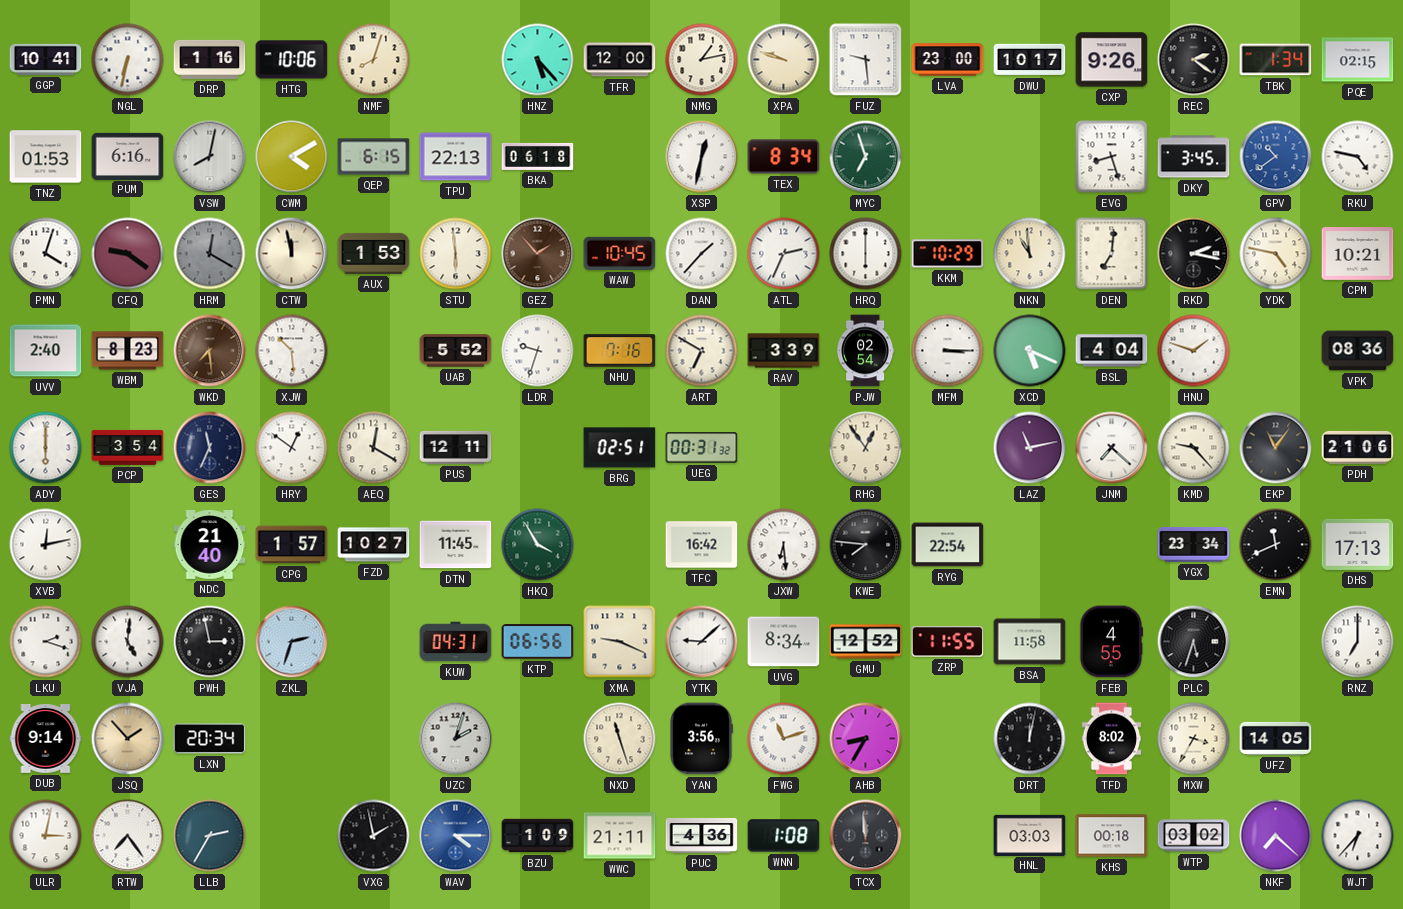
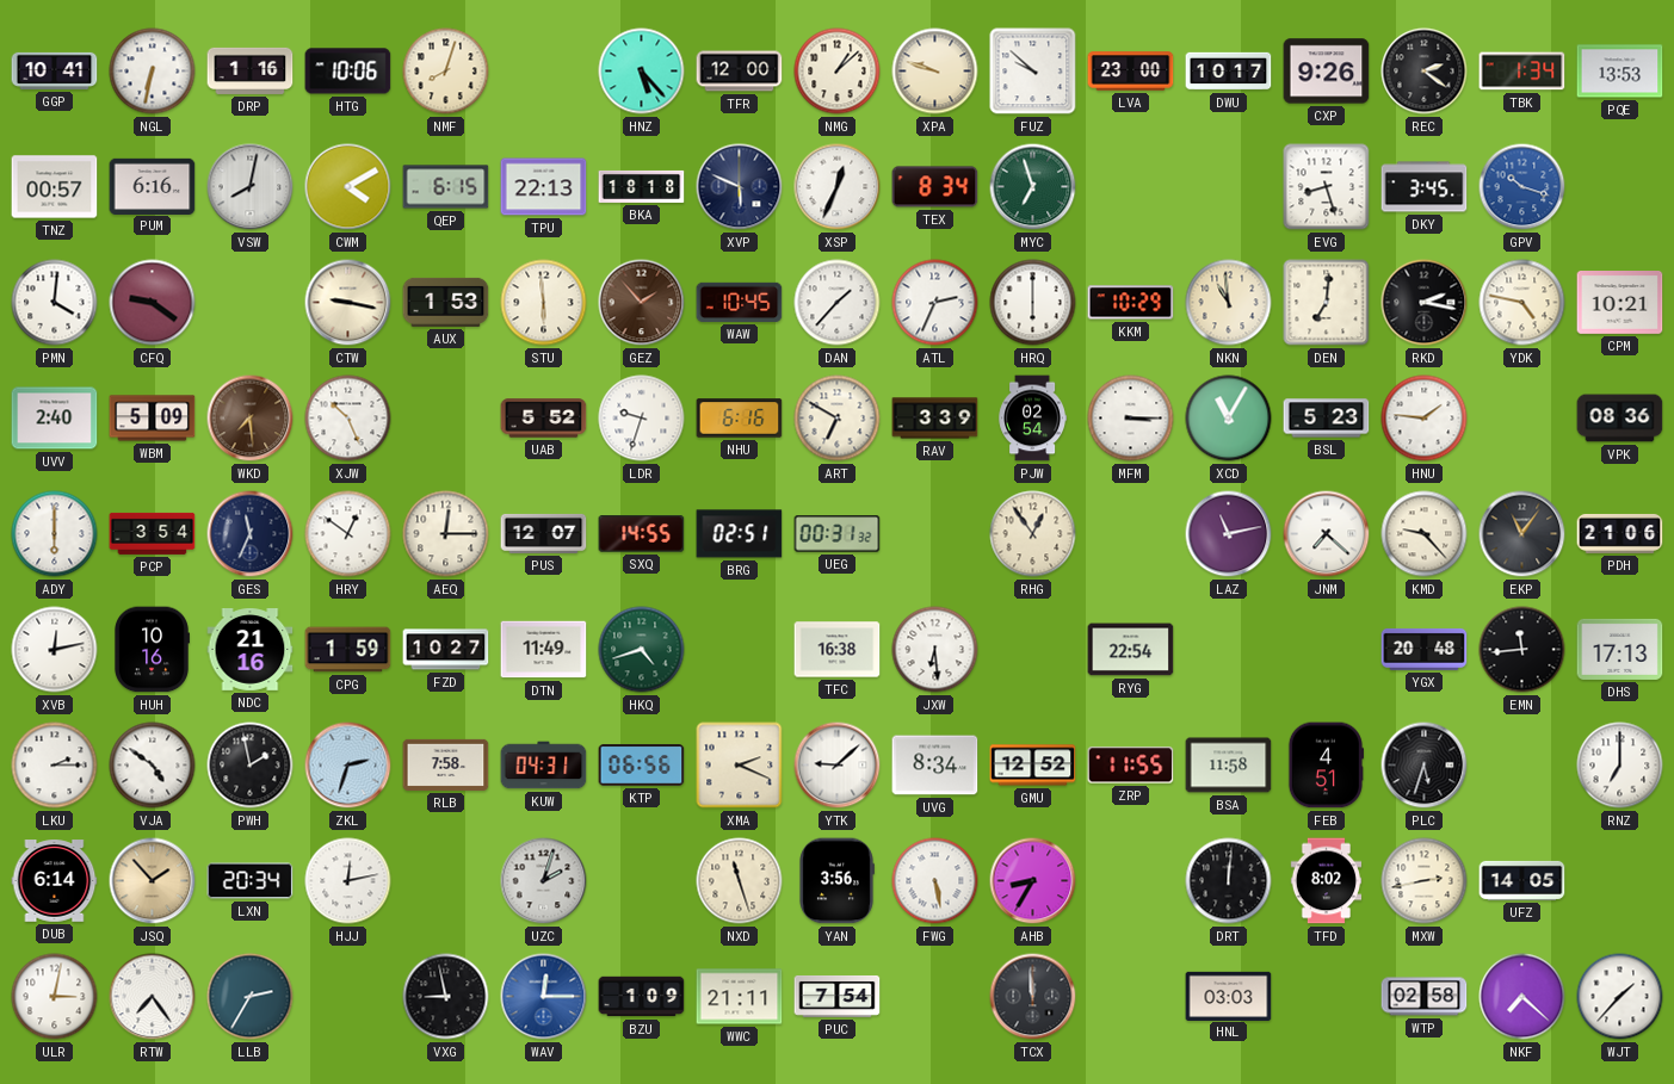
NMG: 1:13 -> 1:08 (838, 72)
FUZ: 9:29 -> 9:52 (1033, 72)
PQE: 02:15 -> 13:53 (1620, 72)
TNZ: 01:53 -> 00:57 (55, 187)
BKA: 06:18 -> 18:18 (642, 186)
XVP: none -> 5:49 (740, 187)
XSP: 12:32 -> 12:34 (838, 187)
GPV: 10:39 -> 10:18 (1522, 187)
RKU: 4:47 -> none (1358, 157)
PMN: 4:03 -> 4:01 (55, 303)
HRM: 12:20 -> none (210, 254)
CTW: 11:58 -> 9:17 (348, 303)
WBM: 8:23 -> 5:09 (153, 419)
XJW: 10:29 -> 10:26 (348, 419)
NHU: 7:16 -> 6:16 (740, 419)
XCD: 5:19 -> 11:05 (1229, 419)
BSL: 4:04 -> 5:23 (1327, 419)
HNU: 1:48 -> 1:46 (1425, 419)
AEQ: 12:20 -> 12:15 (446, 534)
PUS: 12:11 -> 12:07 (544, 533)
SXQ: none -> 14:55 (642, 534)
HUH: none -> 10:16 (153, 650)
NDC: 21:40 -> 21:16 (251, 650)
CPG: 1:57 -> 1:59 (348, 650)
DTN: 11:45 -> 11:49 (544, 650)
HKQ: 3:55 -> 4:42 (642, 650)
TFC: 16:42 -> 16:38 (838, 650)
KWE: 7:46 -> none (866, 545)
YGX: 23:34 -> 20:48 (1425, 649)
EMN: 11:41 -> 11:44 (1522, 650)
LKU: 2:18 -> 2:15 (55, 766)
VJA: 5:01 -> 4:51 (153, 766)
PWH: 2:58 -> 1:58 (251, 766)
RLB: none -> 7:58 (446, 764)
XMA: 9:19 -> 2:19 (740, 766)
FEB: 4:55 -> 4:51 (1324, 766)
DUB: 9:14 -> 6:14 (55, 881)
HJJ: none -> 12:13 (348, 881)
FWG: 11:12 -> 5:28 (935, 881)
DRT: 12:02 -> 12:01 (1229, 881)
MXW: 3:35 -> 2:43 (1425, 881)
VXG: 1:58 -> 8:58 (446, 997)
WAV: 4:15 -> 12:15 (544, 997)
PUC: 4:36 -> 7:54 (838, 996)
WNN: 1:08 -> none (784, 836)
KHS: 00:18 -> none (1112, 836)
WTP: 03:02 -> 02:58 (1425, 997)
WJT: 6:37 -> 1:37 (1620, 997)
